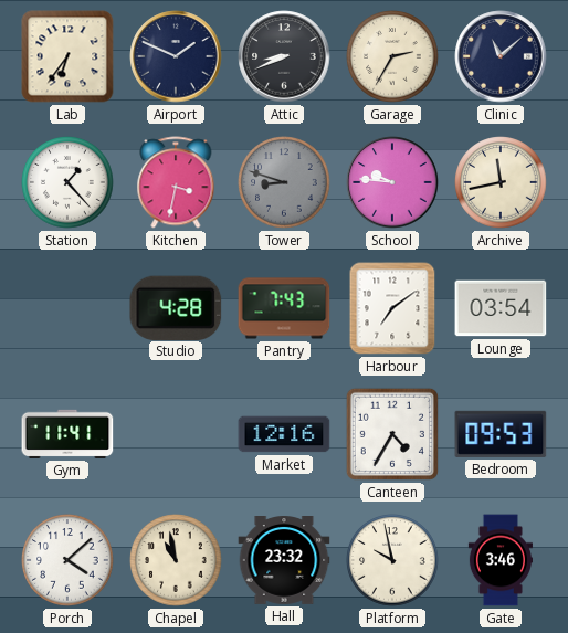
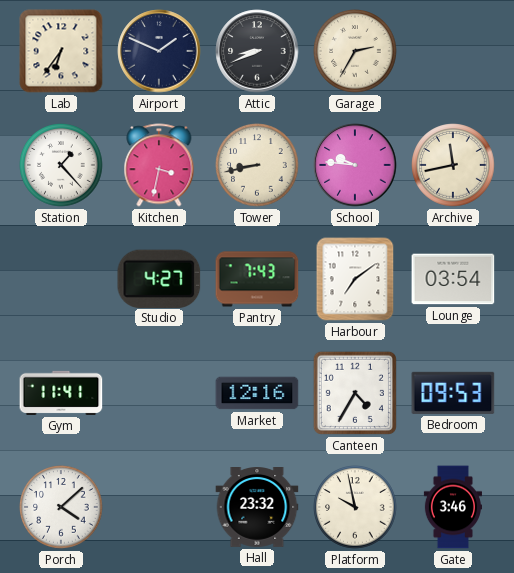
Clinic: 11:08 -> none (501, 56)
Tower: 8:48 -> 8:43 (257, 165)
Tower dial: grey -> cream (257, 165)
Studio: 4:28 -> 4:27 (159, 278)
Chapel: 10:58 -> none (176, 560)
